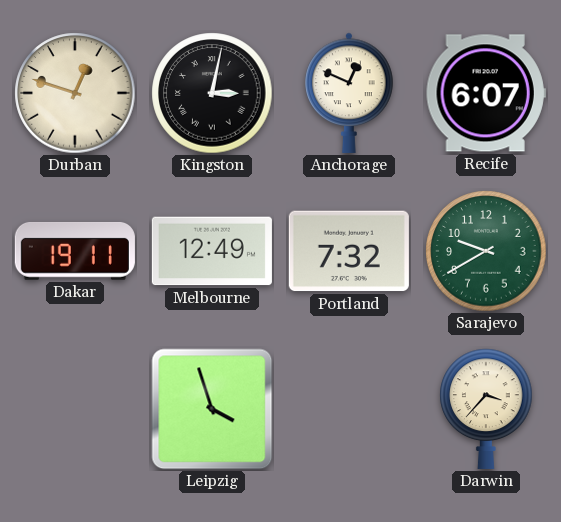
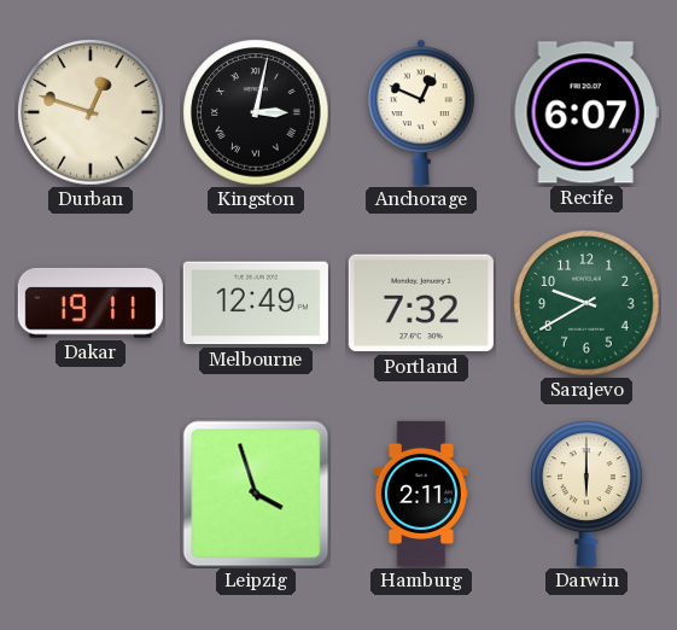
Hamburg: none -> 2:11 (421, 494)
Darwin: 3:37 -> 6:00 (586, 494)
